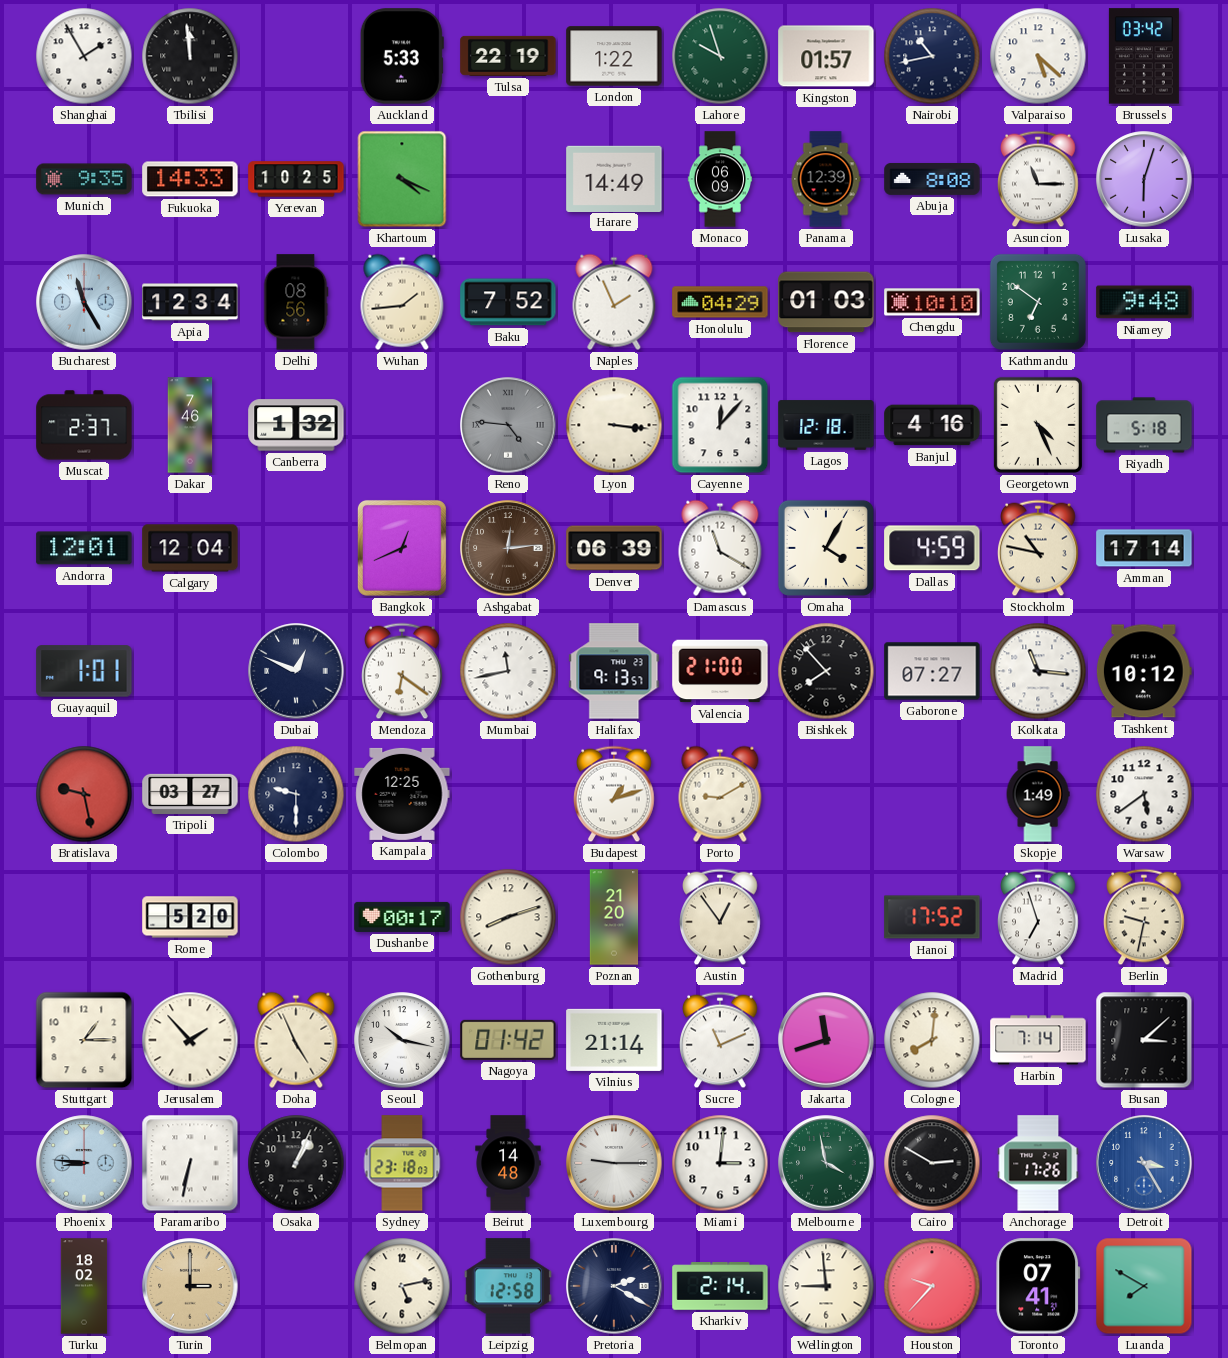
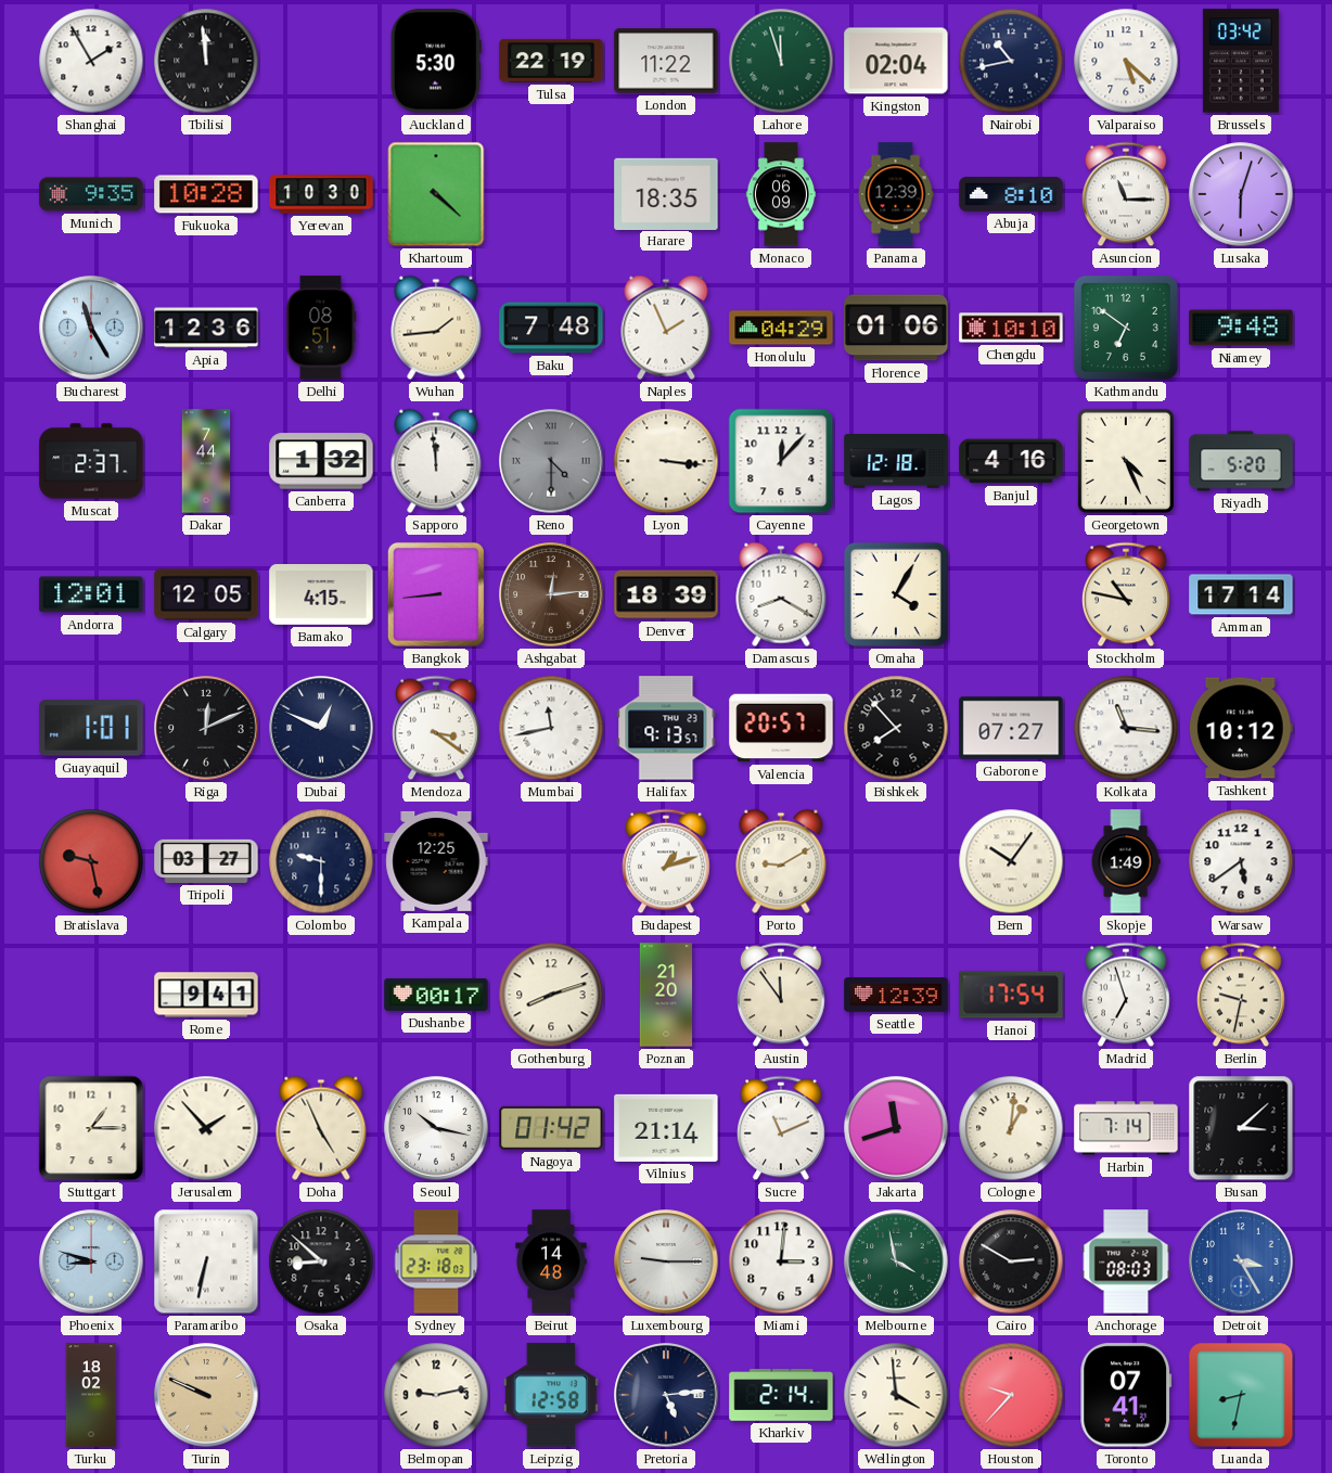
Auckland: 5:33 -> 5:30 (436, 61)
London: 1:22 -> 11:22 (666, 61)
Lahore: 9:57 -> 11:57 (781, 61)
Kingston: 01:57 -> 02:04 (896, 61)
Fukuoka: 14:33 -> 10:28 (206, 194)
Yerevan: 10:25 -> 10:30 (321, 194)
Khartoum: 4:19 -> 4:22 (436, 194)
Harare: 14:49 -> 18:35 (666, 193)
Abuja: 8:08 -> 8:10 (1011, 194)
Apia: 12:34 -> 12:36 (206, 328)
Delhi: 08:56 -> 08:51 (321, 328)
Baku: 7:52 -> 7:48 (551, 328)
Florence: 01:03 -> 01:06 (896, 328)
Dakar: 7:46 -> 7:44 (206, 461)
Sapporo: none -> 11:59 (436, 461)
Reno: 4:46 -> 4:30 (551, 461)
Riyadh: 5:18 -> 5:20 (1241, 461)
Calgary: 12:04 -> 12:05 (206, 594)
Bamako: none -> 4:15 (321, 595)
Bangkok: 12:41 -> 8:44 (436, 594)
Denver: 06:39 -> 18:39 (666, 594)
Damascus: 11:20 -> 8:20 (781, 594)
Dallas: 4:59 -> none (932, 548)
Riga: none -> 12:11 (206, 728)
Mendoza: 6:21 -> 3:21 (436, 728)
Valencia: 21:00 -> 20:57 (781, 728)
Bern: none -> 10:06 (1011, 861)
Rome: 5:20 -> 9:41 (206, 995)
Austin: 12:54 -> 11:54 (781, 995)
Seattle: none -> 12:39 (896, 995)
Hanoi: 17:52 -> 17:54 (1011, 995)
Cologne: 8:01 -> 1:01 (1011, 1128)
Phoenix: 8:46 -> 8:48 (91, 1261)
Osaka: 1:04 -> 8:52 (321, 1261)
Anchorage: 17:26 -> 08:03 (1126, 1261)
Turin: 3:00 -> 9:49 (206, 1395)
Belmopan: 5:13 -> 9:13 (436, 1395)
Pretoria: 2:20 -> 5:14 (666, 1395)
Wellington: 8:59 -> 3:59 (896, 1395)
Luanda: 7:50 -> 8:32 (1241, 1395)
